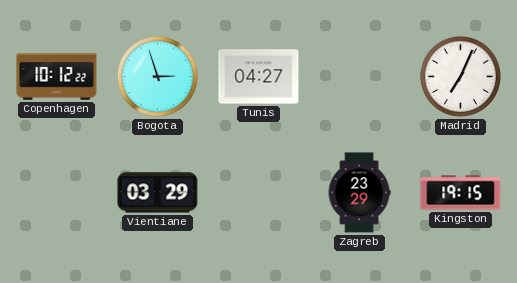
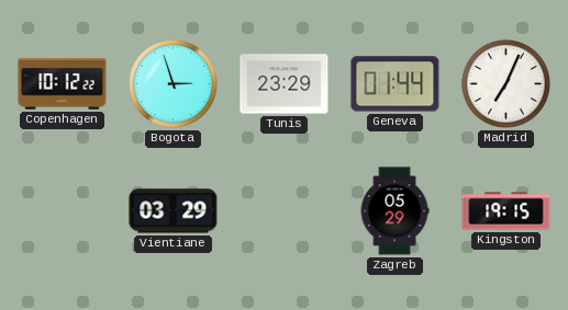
Tunis: 04:27 -> 23:29 (285, 84)
Geneva: none -> 01:44 (396, 84)
Zagreb: 23:29 -> 05:29 (394, 211)
